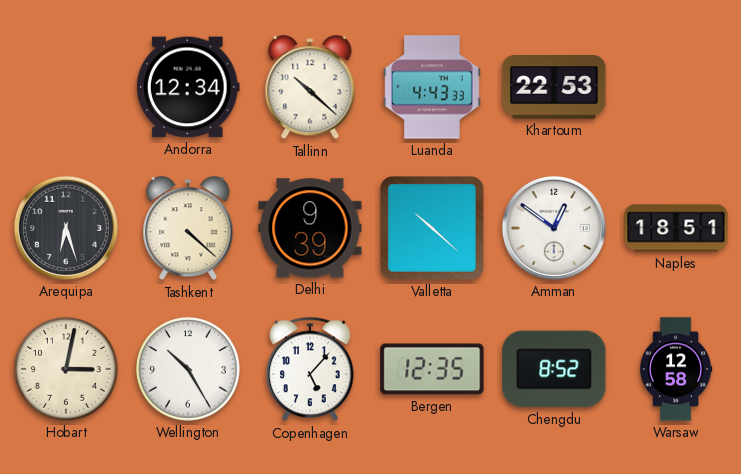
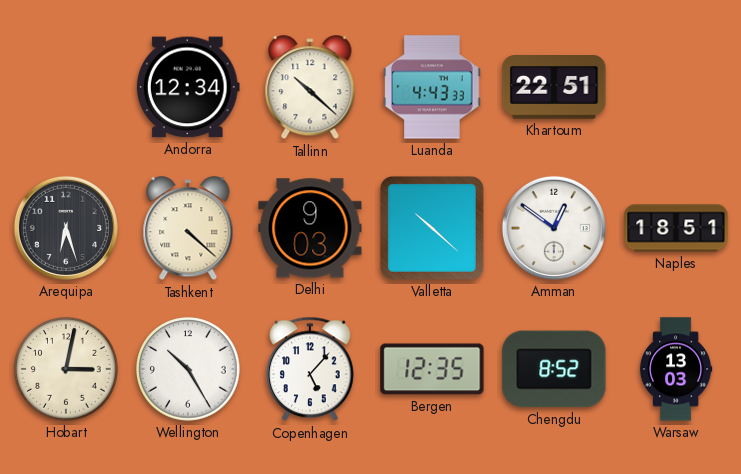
Khartoum: 22:53 -> 22:51 (554, 87)
Delhi: 9:39 -> 9:03 (310, 228)
Warsaw: 12:58 -> 13:03 (676, 369)
